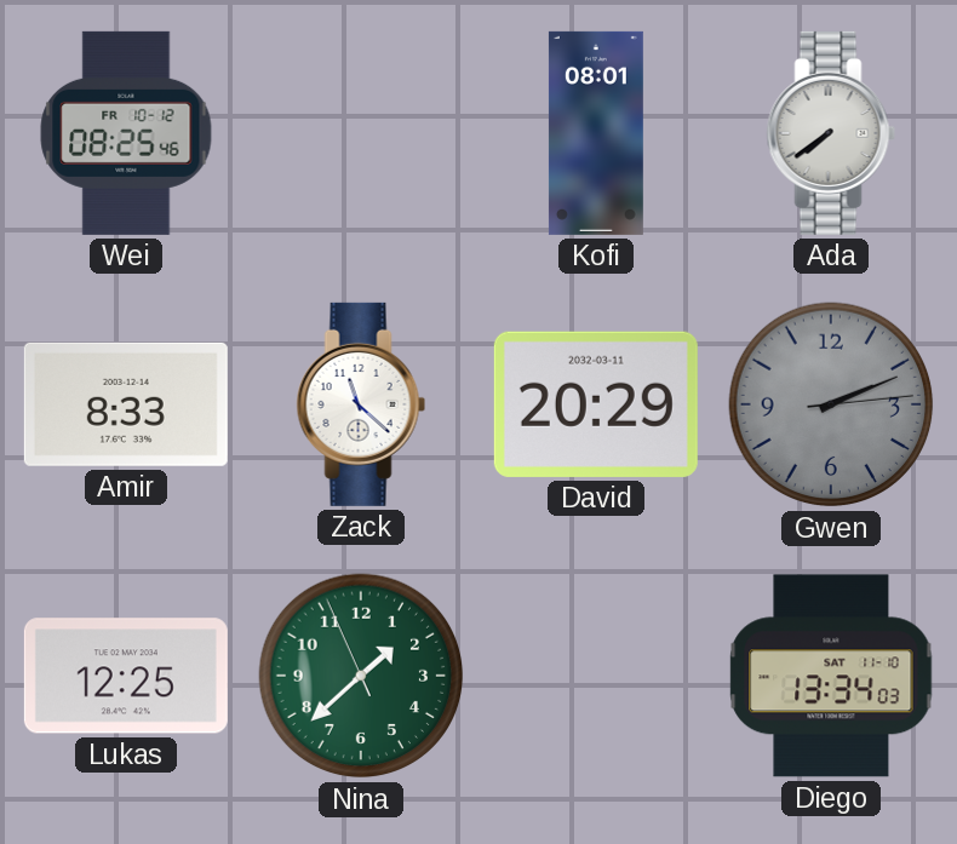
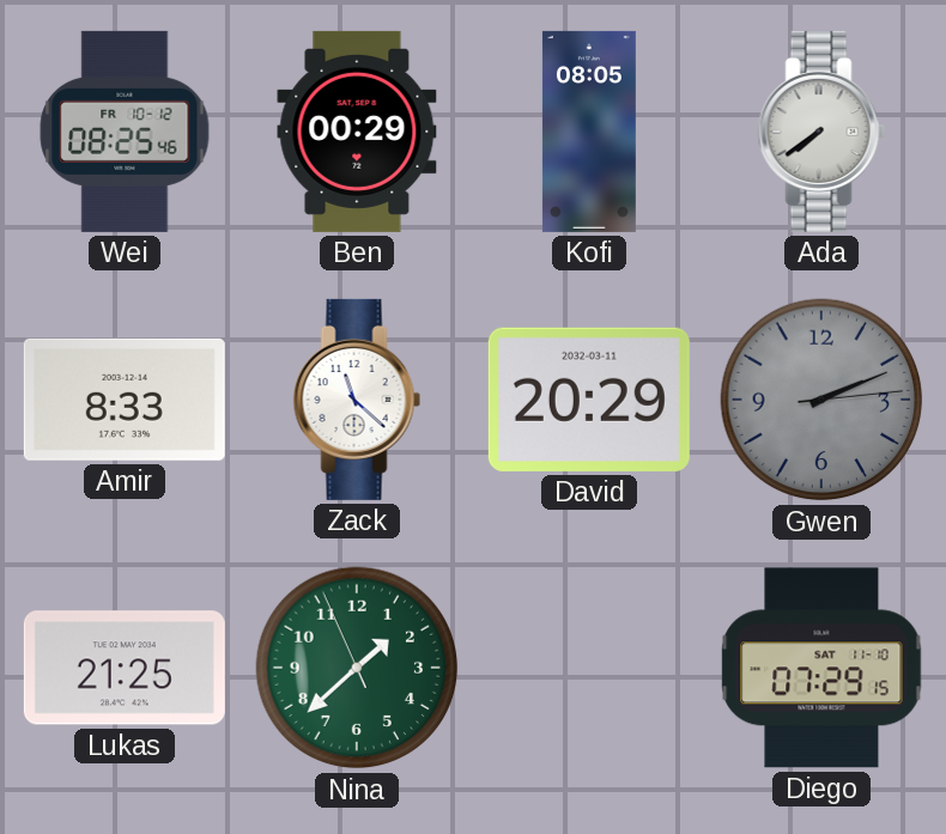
Ben: none -> 00:29 (357, 132)
Kofi: 08:01 -> 08:05 (589, 132)
Lukas: 12:25 -> 21:25 (125, 668)
Diego: 13:34 -> 07:29 (821, 668)
